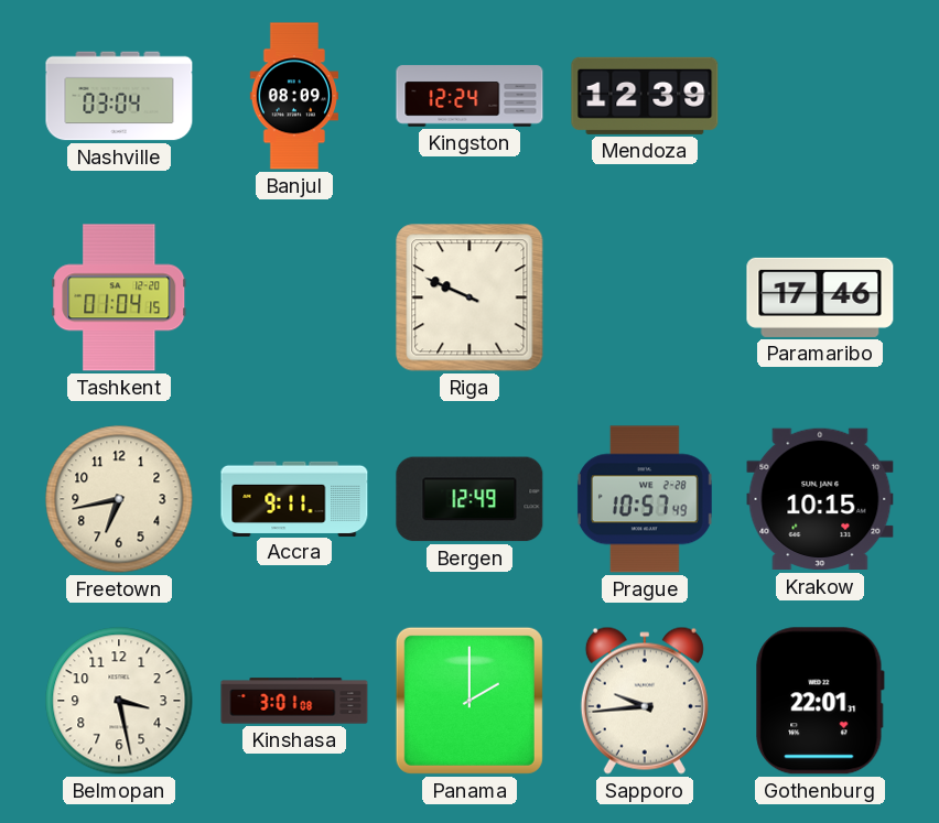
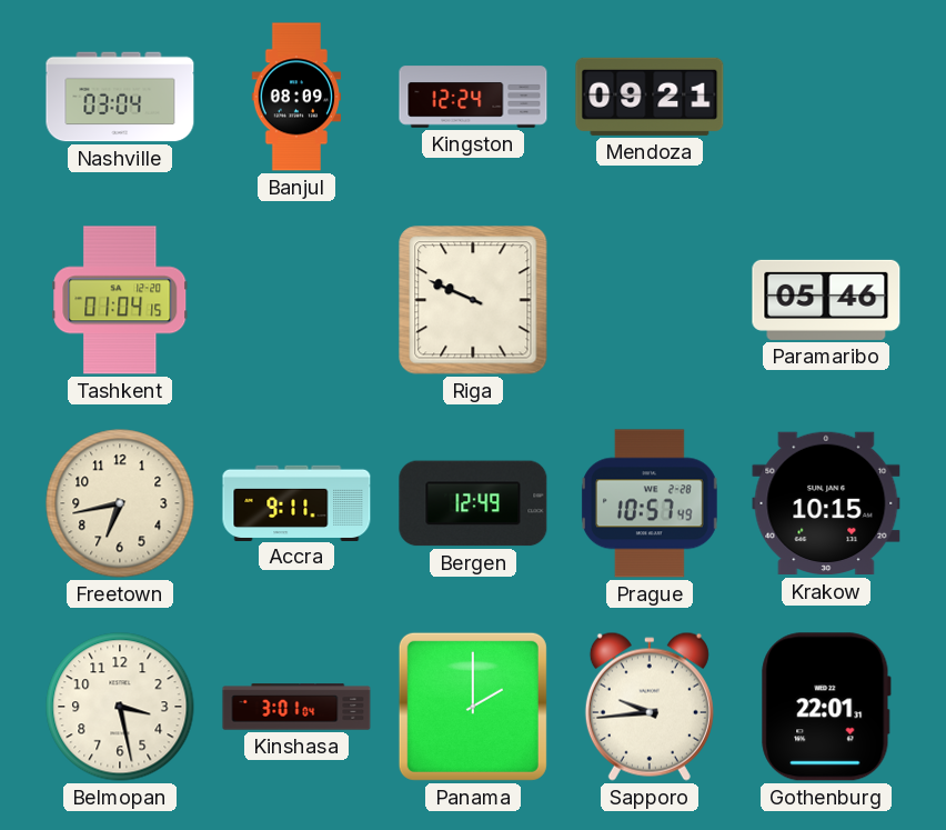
Mendoza: 12:39 -> 09:21 (650, 97)
Paramaribo: 17:46 -> 05:46 (826, 300)
Kinshasa: 3:01:08 -> 3:01:04 (296, 707)
